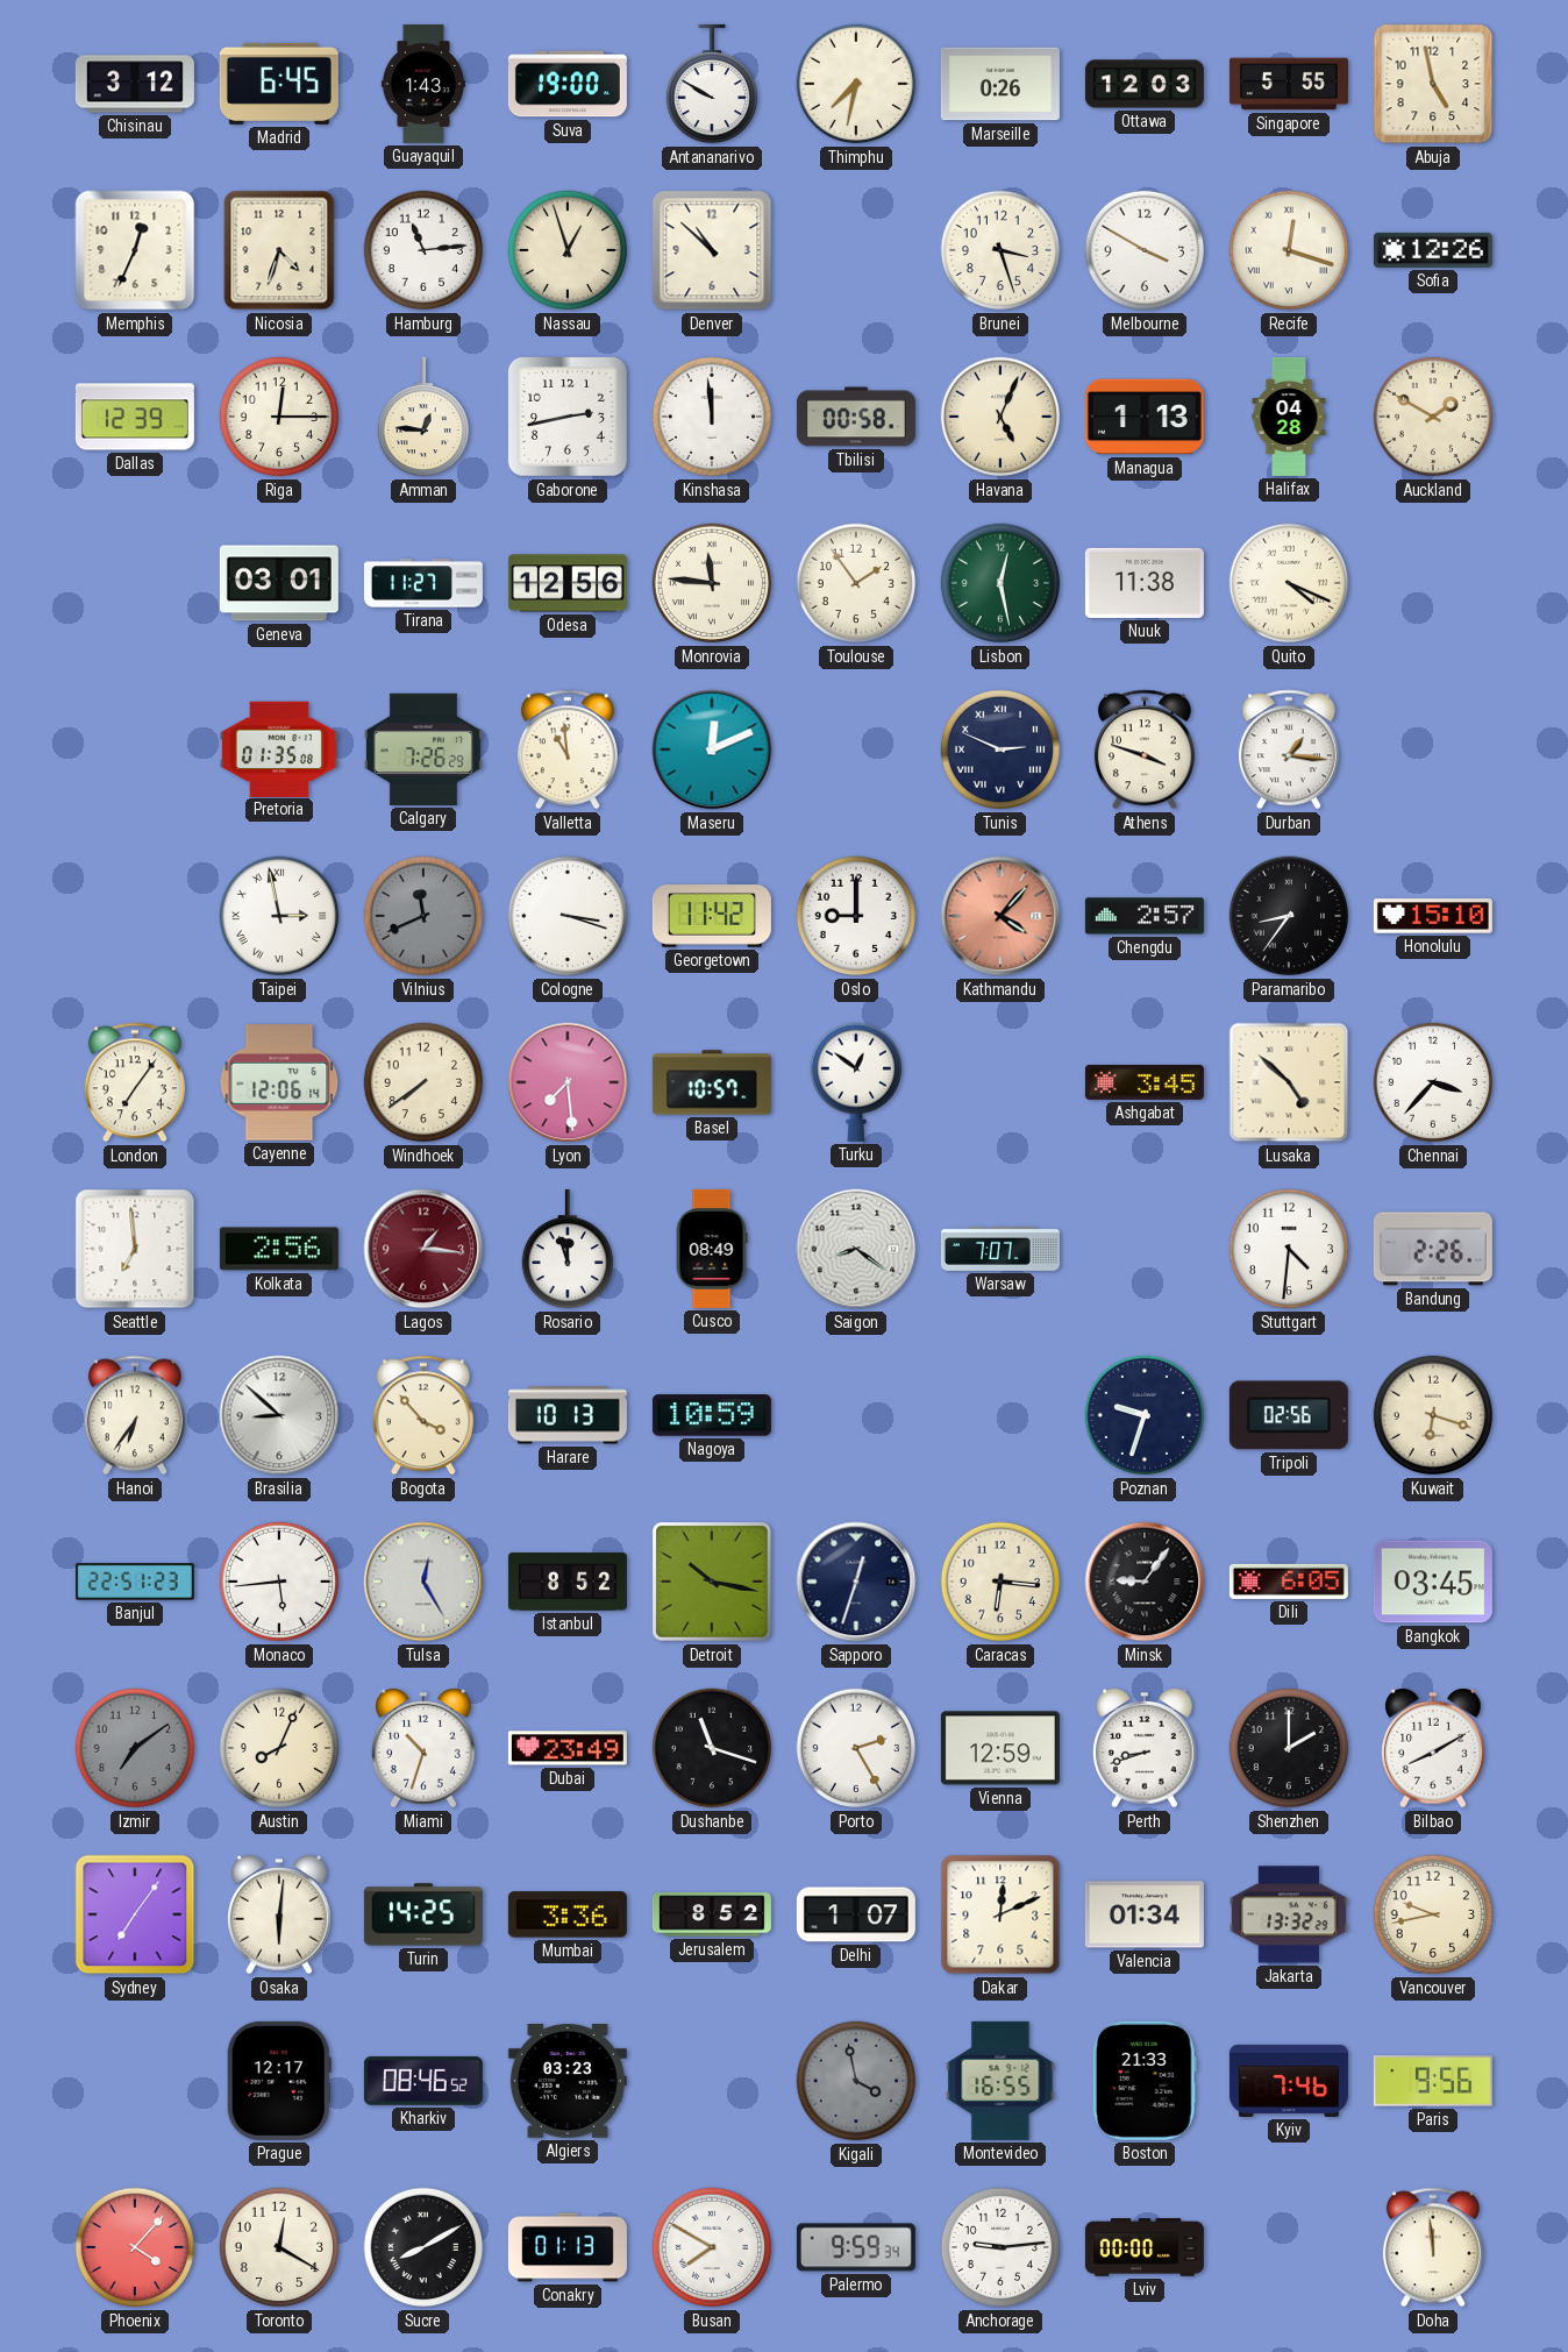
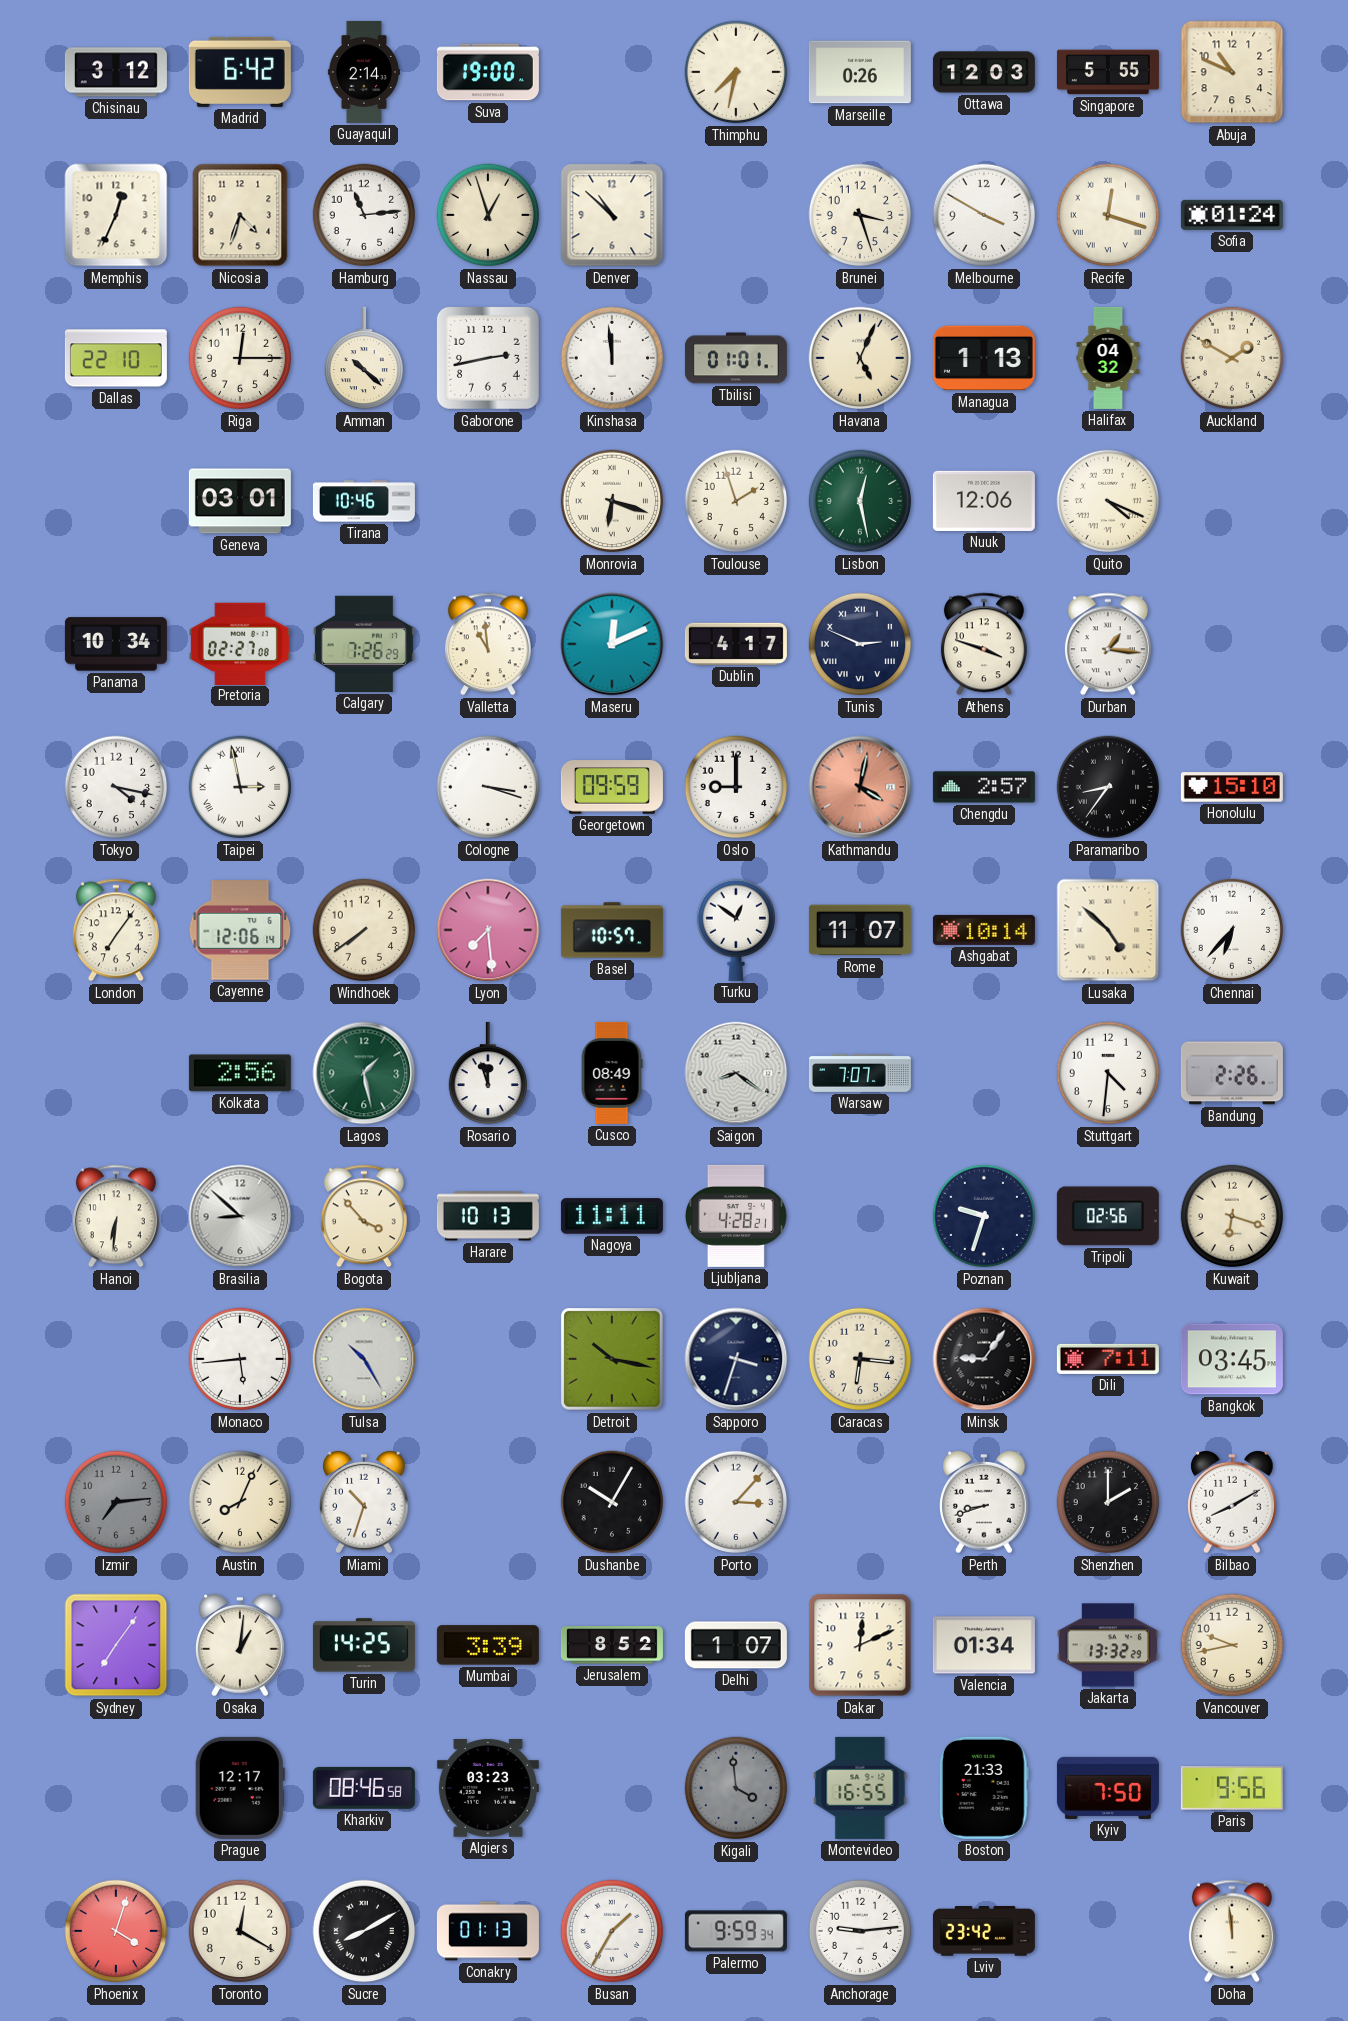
Madrid: 6:45 -> 6:42 (240, 72)
Guayaquil: 1:43 -> 2:14 (364, 72)
Antananarivo: 9:50 -> none (711, 84)
Abuja: 4:58 -> 10:49 (1232, 72)
Sofia: 12:26 -> 01:24 (1232, 215)
Dallas: 12:39 -> 22:10 (116, 358)
Amman: 12:46 -> 10:22 (363, 358)
Tbilisi: 00:58 -> 01:01 (736, 358)
Halifax: 04:28 -> 04:32 (1108, 358)
Tirana: 11:27 -> 10:46 (364, 501)
Odesa: 12:56 -> none (568, 583)
Monrovia: 11:46 -> 6:18 (612, 501)
Toulouse: 1:54 -> 1:57 (736, 501)
Nuuk: 11:38 -> 12:06 (984, 501)
Panama: none -> 10:34 (116, 644)
Pretoria: 01:35 -> 02:27 (240, 643)
Dublin: none -> 4:17 (736, 644)
Tokyo: none -> 4:17 (116, 787)
Vilnius: 11:41 -> none (423, 916)
Georgetown: 11:42 -> 09:59 (612, 787)
Kathmandu: 4:07 -> 4:02 (860, 787)
Rome: none -> 11:07 (860, 930)
Ashgabat: 3:45 -> 10:14 (984, 930)
Chennai: 3:37 -> 6:37 (1232, 930)
Seattle: 6:59 -> none (135, 1249)
Lagos: 1:16 -> 1:28 (364, 1073)
Lagos dial: burgundy -> green (364, 1073)
Hanoi: 6:36 -> 6:31 (116, 1216)
Nagoya: 10:59 -> 11:11 (612, 1216)
Ljubljana: none -> 4:28 (736, 1216)
Banjul: 22:51 -> none (135, 1583)
Tulsa: 12:25 -> 10:25 (364, 1359)
Istanbul: 8:52 -> none (568, 1582)
Sapporo: 12:33 -> 3:33 (736, 1359)
Dili: 6:05 -> 7:11 (1108, 1359)
Izmir: 7:09 -> 7:14 (116, 1502)
Dubai: 23:49 -> none (568, 1748)
Dushanbe: 11:18 -> 10:05 (612, 1502)
Porto: 2:25 -> 3:07 (736, 1502)
Vienna: 12:59 -> none (1000, 1748)
Osaka: 6:01 -> 1:01 (240, 1646)
Mumbai: 3:36 -> 3:39 (488, 1645)
Kharkiv: 08:46:52 -> 08:46:58 (364, 1788)
Kigali: 3:58 -> 3:59 (736, 1788)
Kyiv: 7:46 -> 7:50 (1108, 1788)
Phoenix: 4:07 -> 4:03 (116, 1931)
Busan: 7:50 -> 1:35 (612, 1931)
Lviv: 00:00 -> 23:42 (984, 1931)
